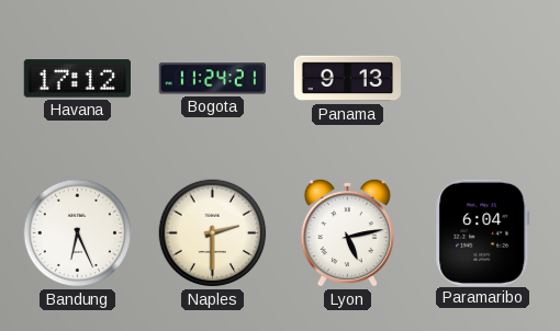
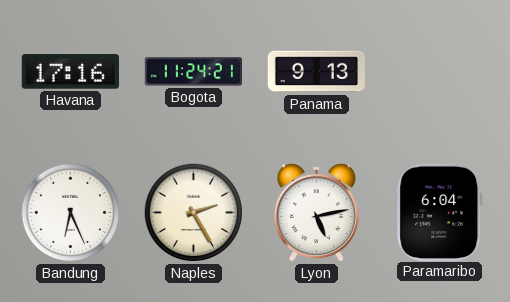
Havana: 17:12 -> 17:16 (70, 72)
Naples: 2:30 -> 2:25 (194, 213)
